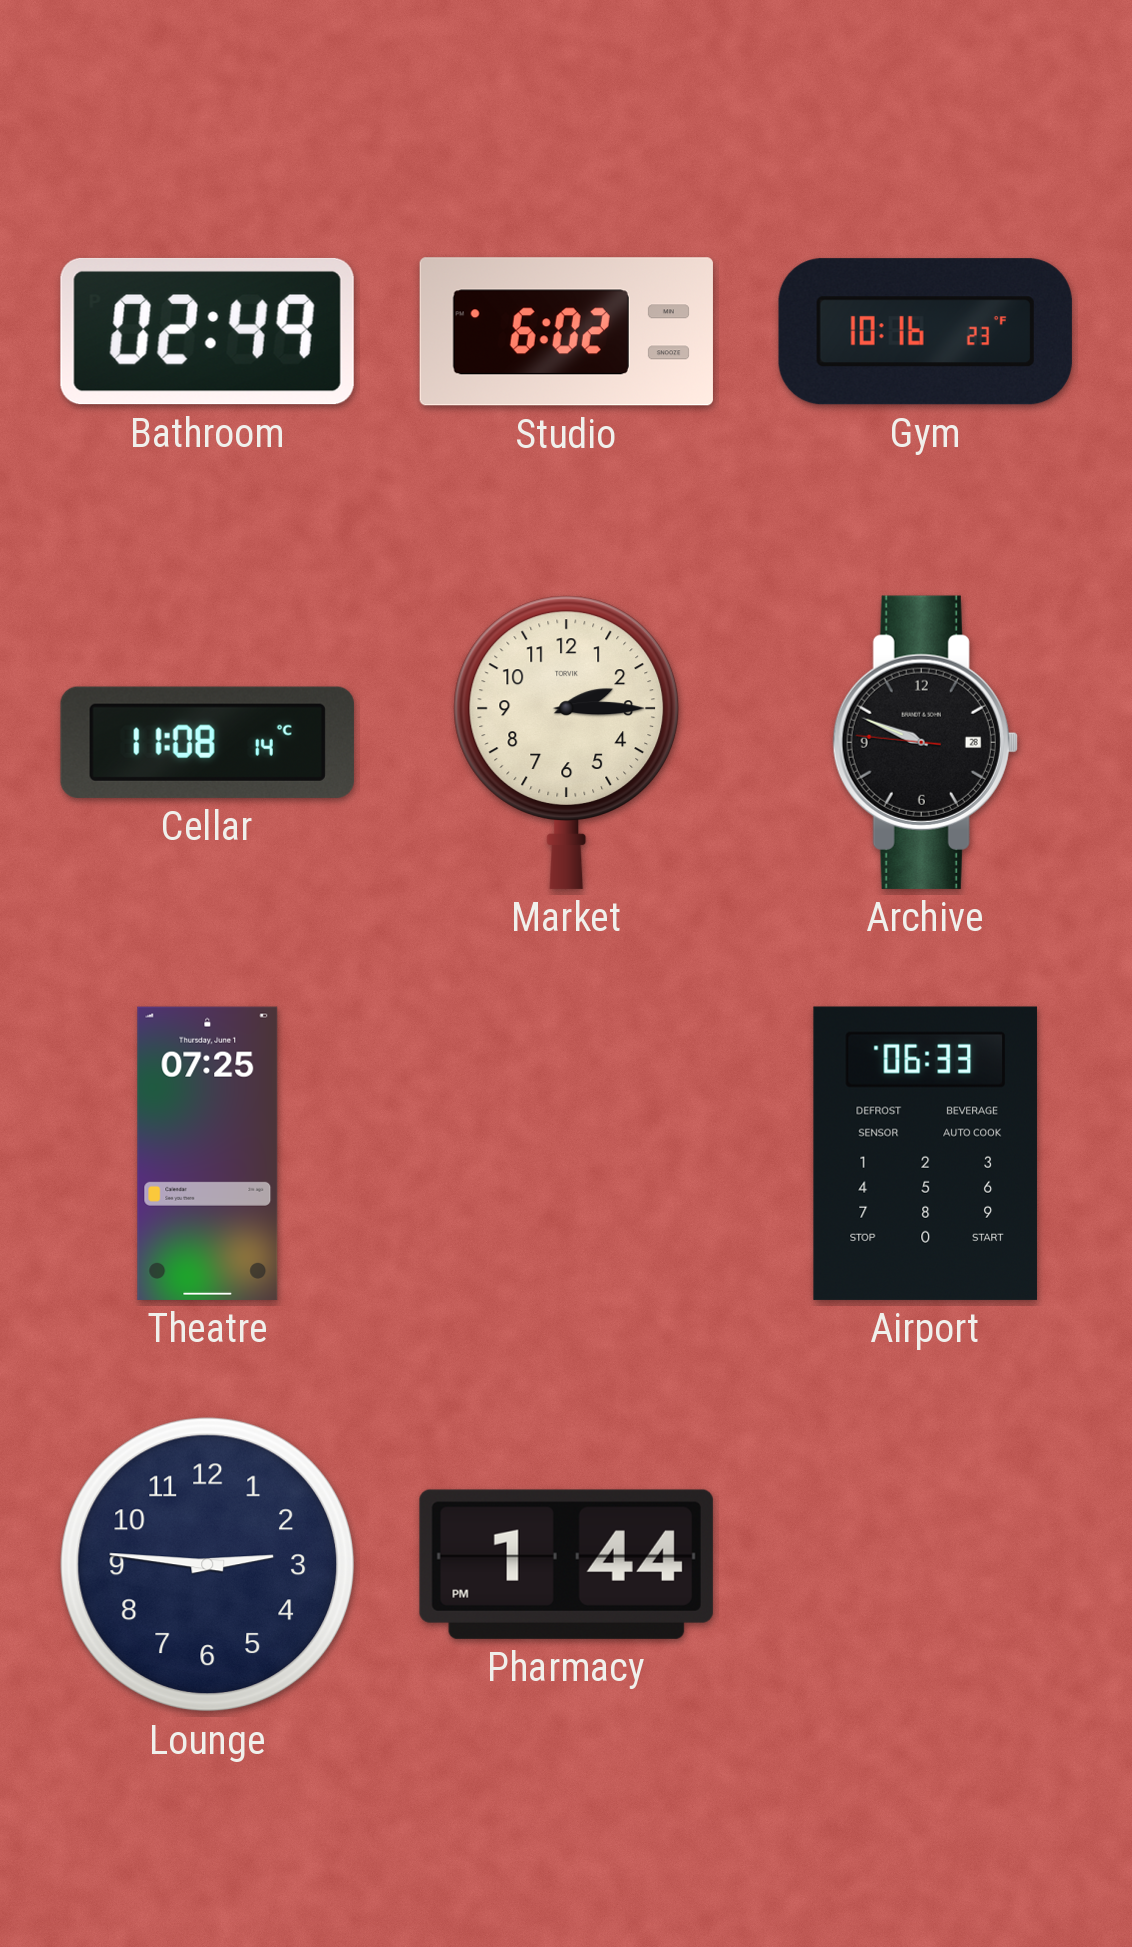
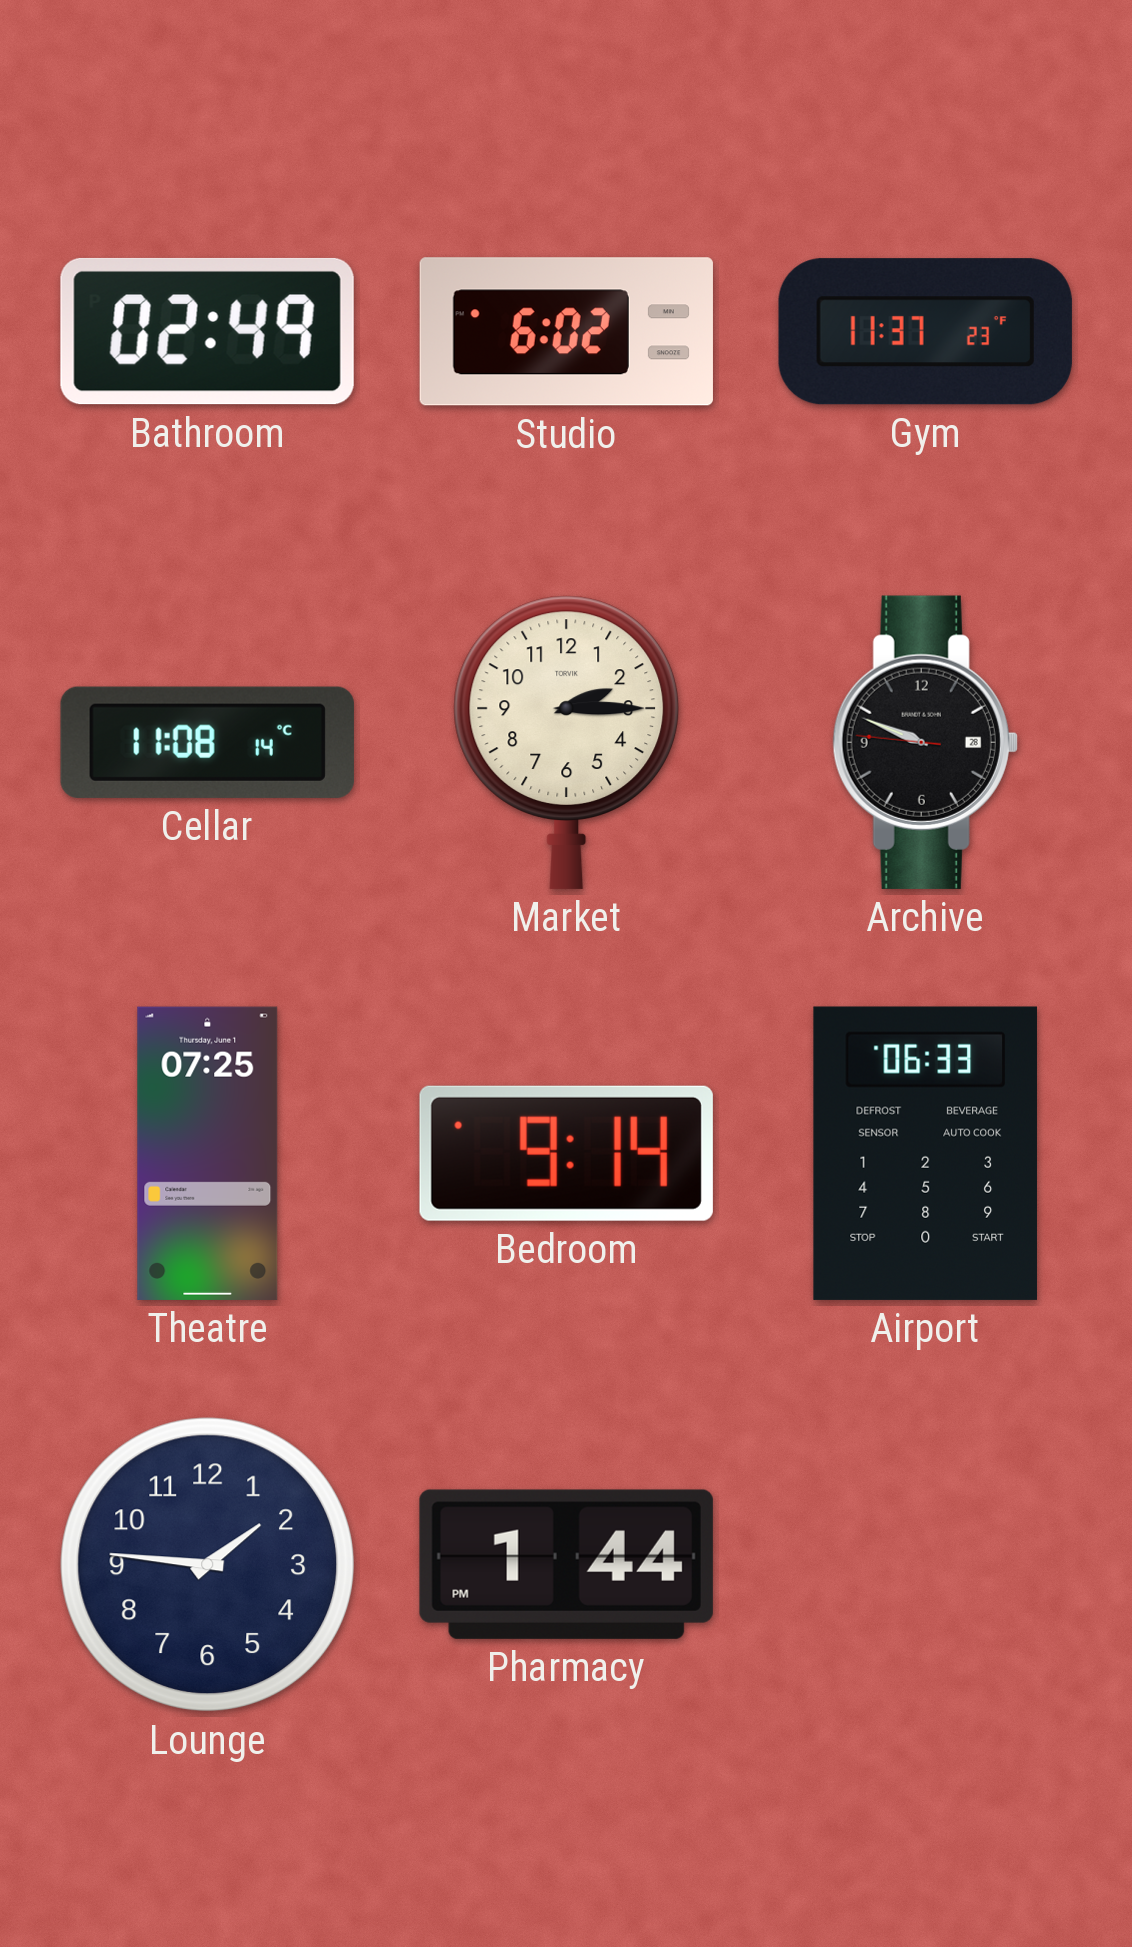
Gym: 10:16 -> 11:37 (925, 332)
Bedroom: none -> 9:14 (566, 1153)
Lounge: 2:46 -> 1:46 (208, 1565)
